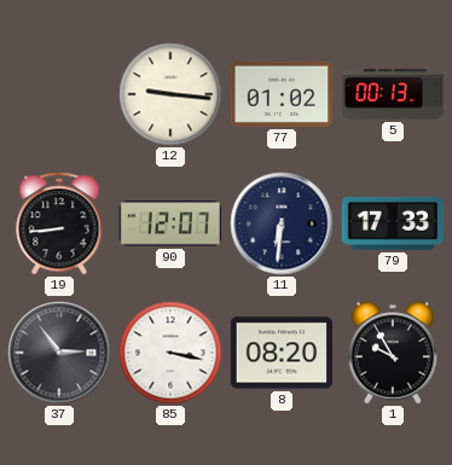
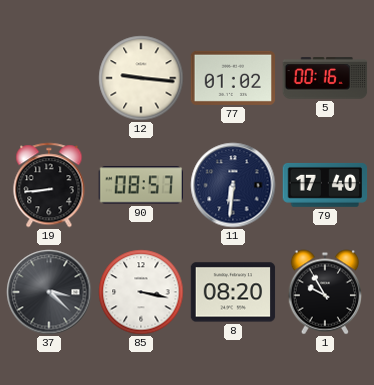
5: 00:13 -> 00:16 (325, 78)
90: 12:07 -> 08:57 (140, 185)
79: 17:33 -> 17:40 (325, 185)
37: 2:54 -> 3:22 (49, 292)
